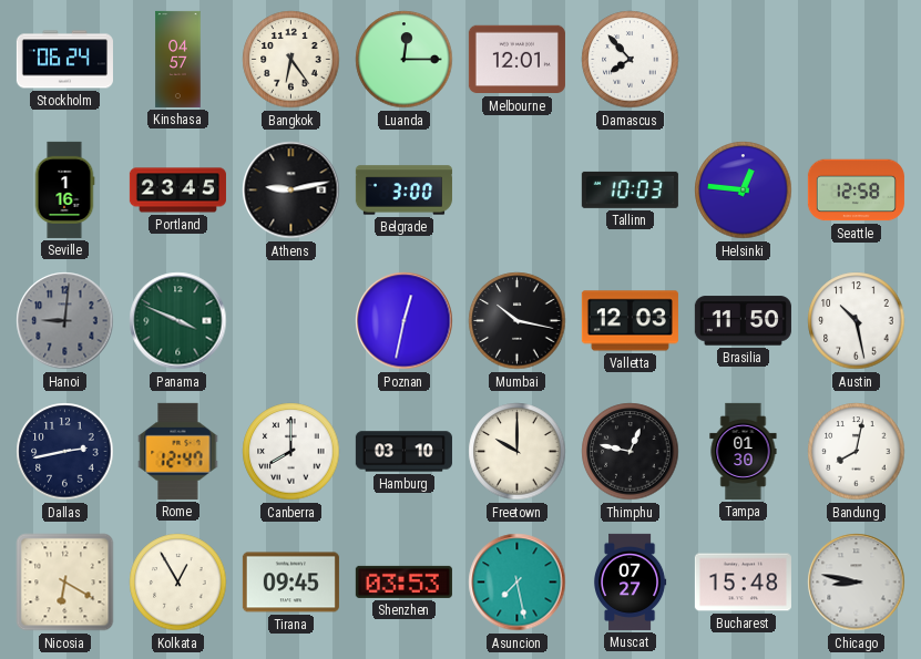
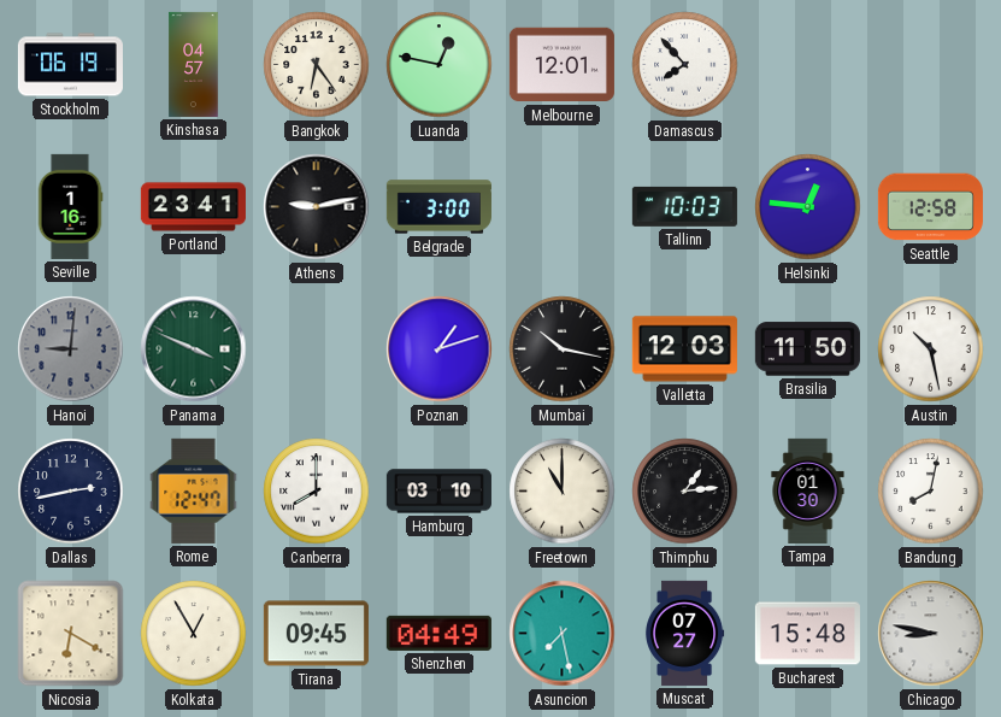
Stockholm: 06:24 -> 06:19 (70, 65)
Luanda: 12:15 -> 12:47 (440, 65)
Portland: 23:45 -> 23:41 (193, 207)
Poznan: 12:32 -> 1:12 (440, 349)
Freetown: 10:00 -> 11:00 (563, 492)
Thimphu: 12:47 -> 1:14 (685, 492)
Shenzhen: 03:53 -> 04:49 (438, 633)
